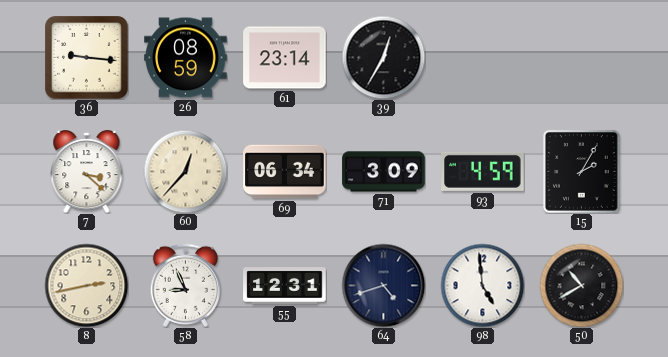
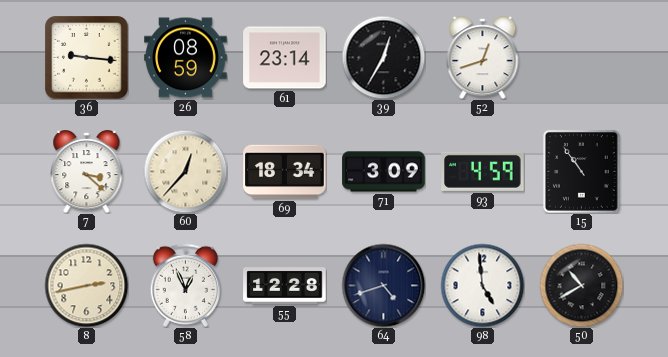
52: none -> 12:42 (483, 58)
69: 06:34 -> 18:34 (285, 172)
15: 2:05 -> 10:54 (581, 171)
58: 8:56 -> 12:56 (185, 285)
55: 12:31 -> 12:28 (285, 286)
